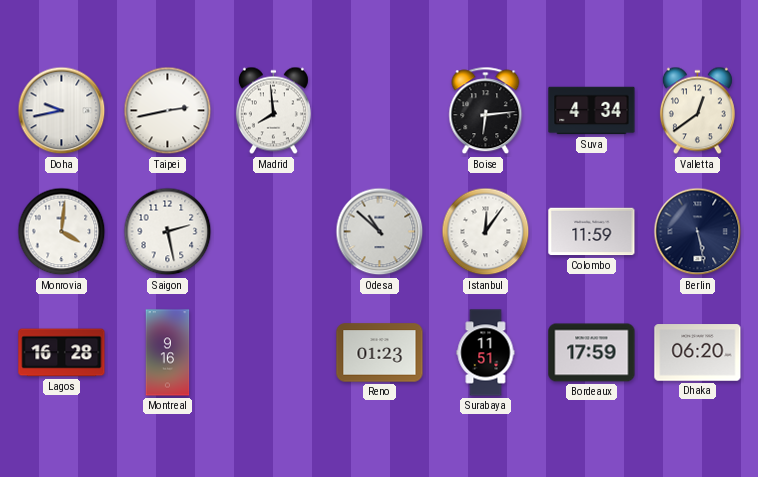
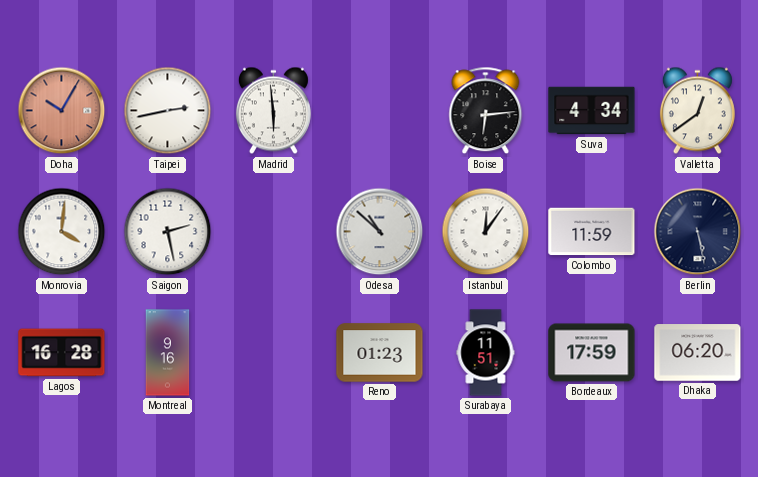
Doha: 9:43 -> 10:05 (62, 111)
Doha dial: white -> salmon (62, 111)
Madrid: 7:59 -> 5:59 (273, 111)
